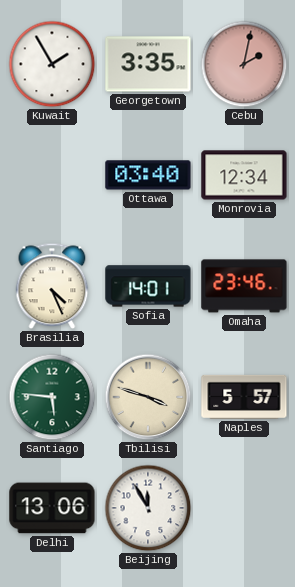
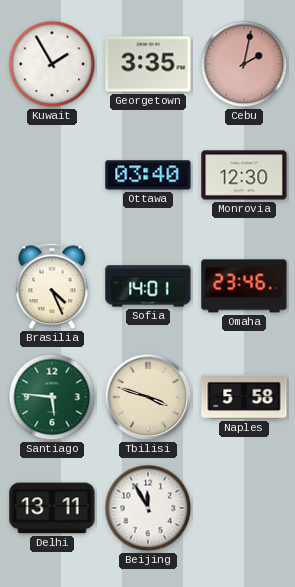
Monrovia: 12:34 -> 12:30 (244, 175)
Naples: 5:57 -> 5:58 (244, 397)
Delhi: 13:06 -> 13:11 (52, 508)
